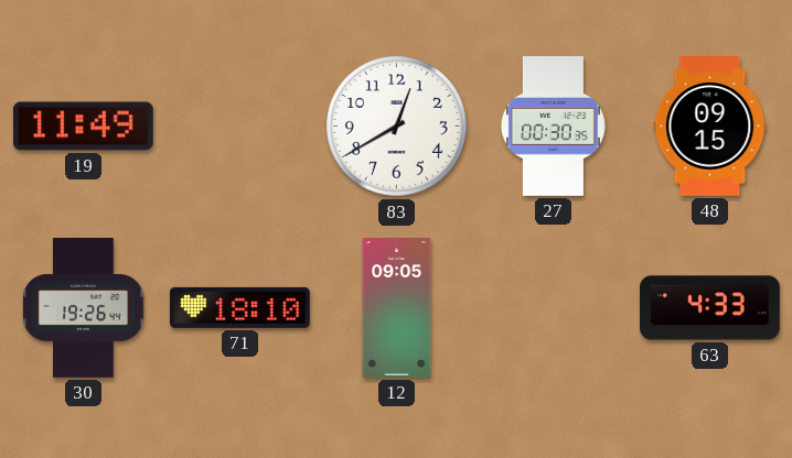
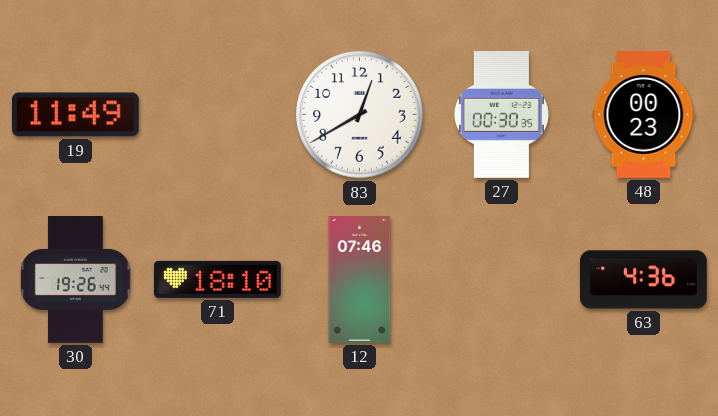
48: 09:15 -> 00:23 (644, 115)
12: 09:05 -> 07:46 (360, 280)
63: 4:33 -> 4:36 (644, 280)
